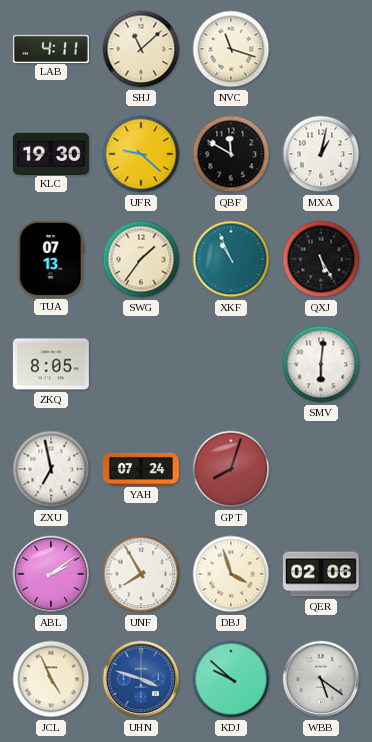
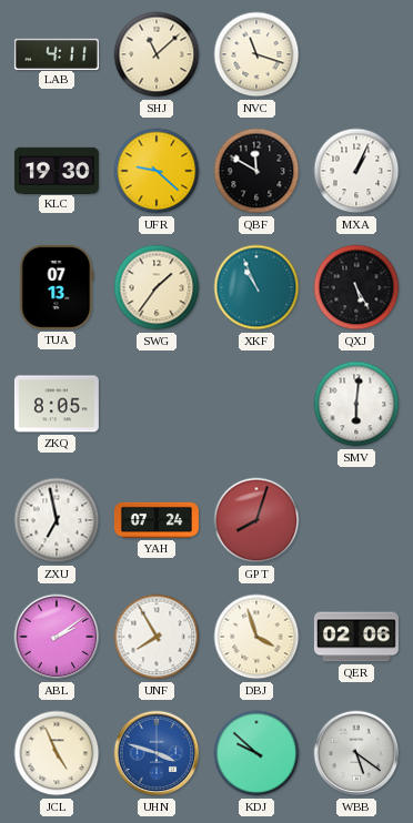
MXA: 1:02 -> 1:04 (356, 171)
